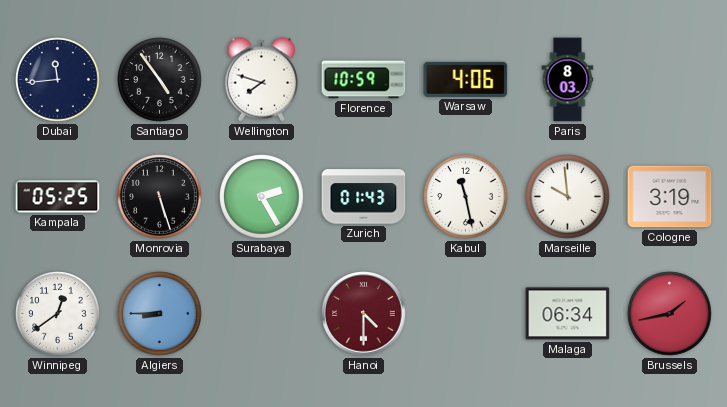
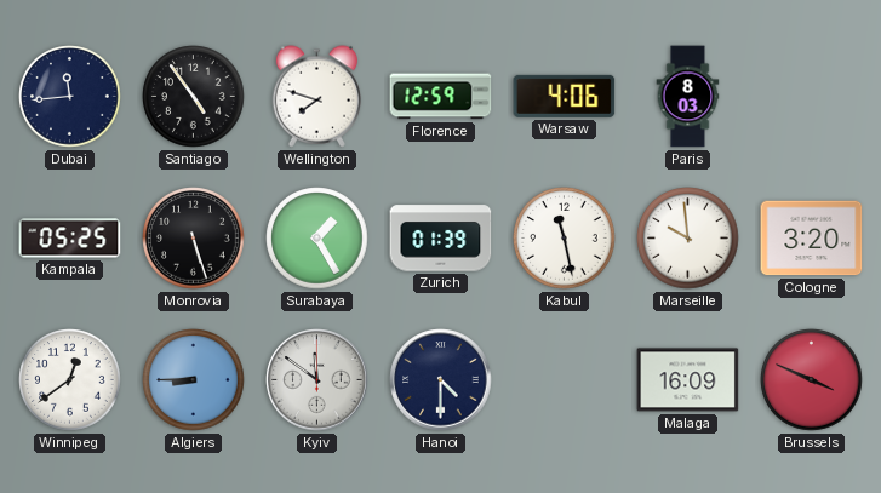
Florence: 10:59 -> 12:59 (441, 97)
Surabaya: 2:25 -> 1:25 (317, 239)
Zurich: 01:43 -> 01:39 (441, 239)
Cologne: 3:19 -> 3:20 (812, 239)
Kyiv: none -> 11:51 (317, 380)
Hanoi dial: burgundy -> navy (441, 380)
Malaga: 06:34 -> 16:09 (688, 380)
Brussels: 1:43 -> 3:49 (812, 380)
